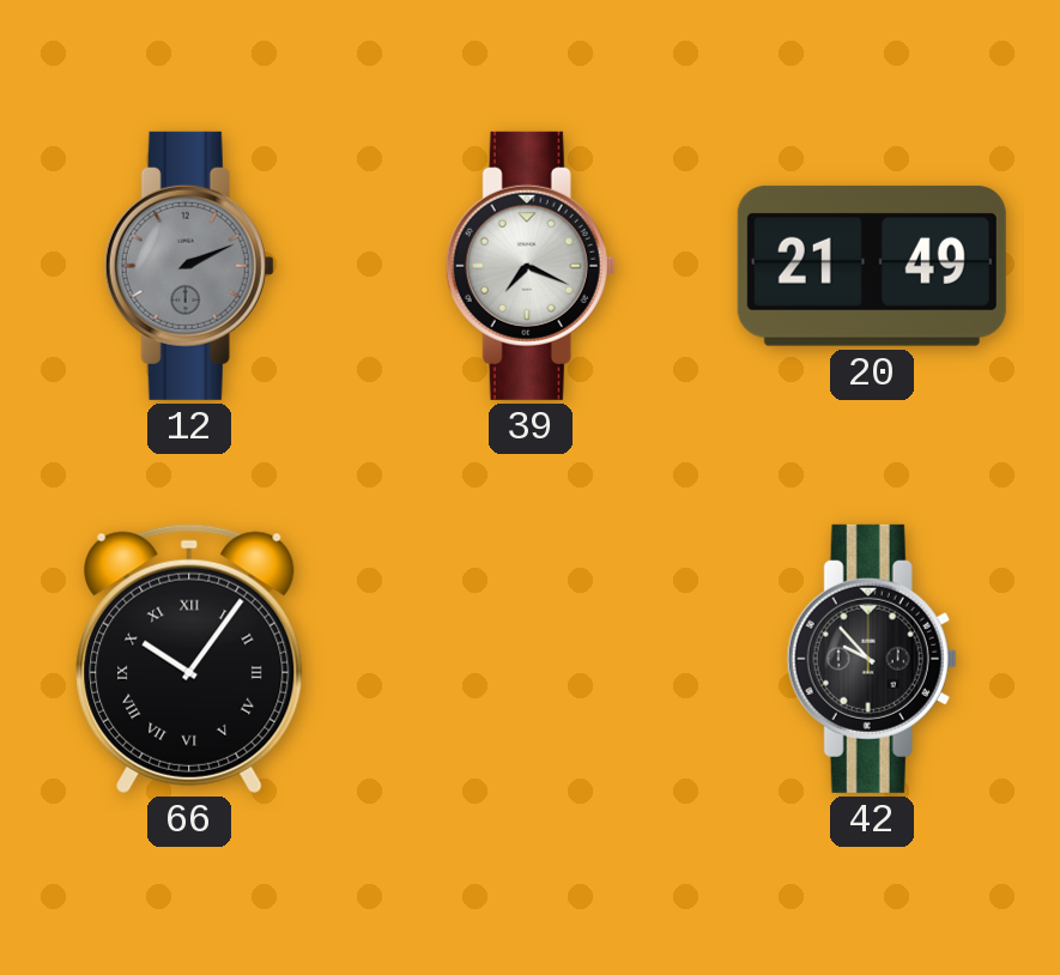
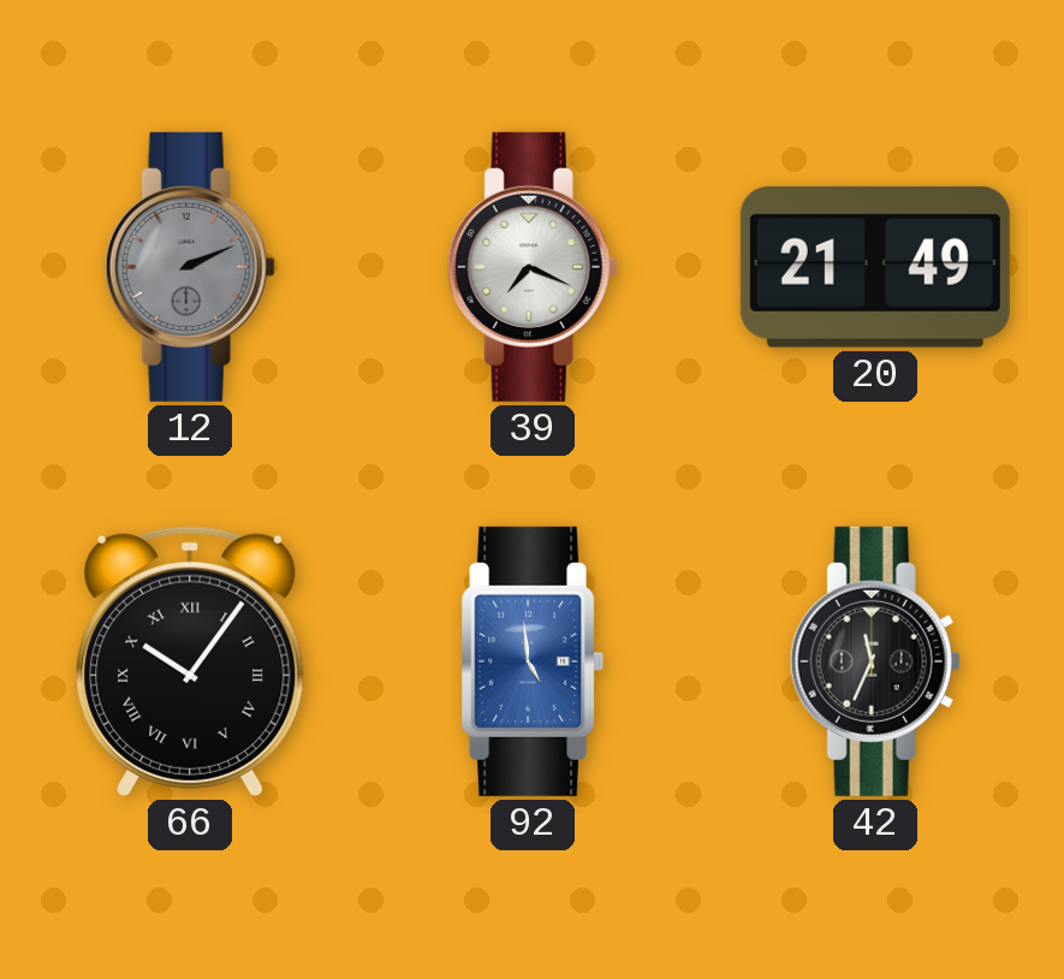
92: none -> 4:59 (533, 661)
42: 9:53 -> 11:34 (875, 661)
